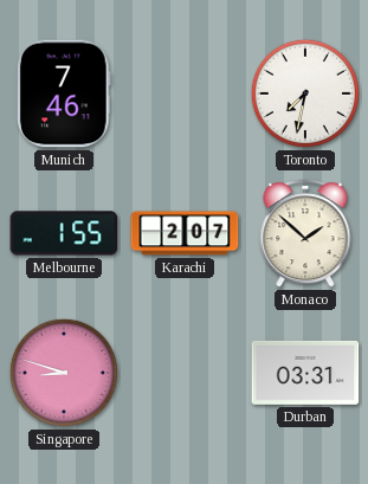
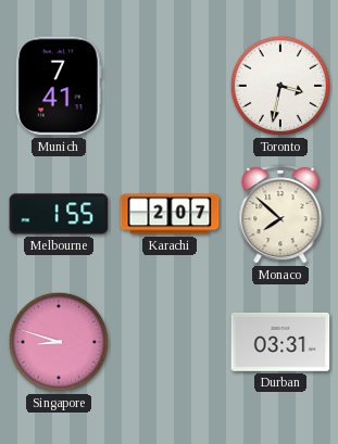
Munich: 7:46 -> 7:41 (60, 86)
Toronto: 7:32 -> 3:32 (280, 86)
Monaco: 1:52 -> 7:52 (280, 214)
